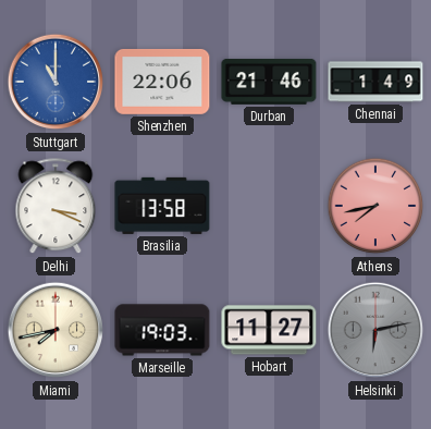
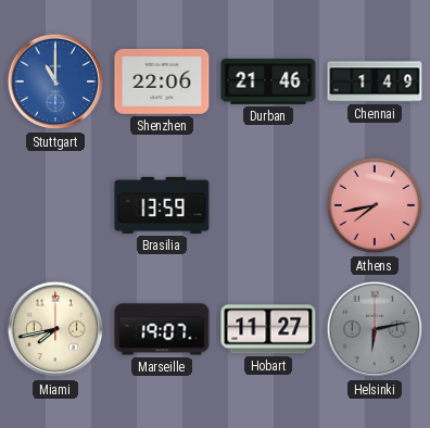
Delhi: 3:19 -> none (56, 207)
Brasilia: 13:58 -> 13:59 (162, 205)
Marseille: 19:03 -> 19:07 (162, 329)
